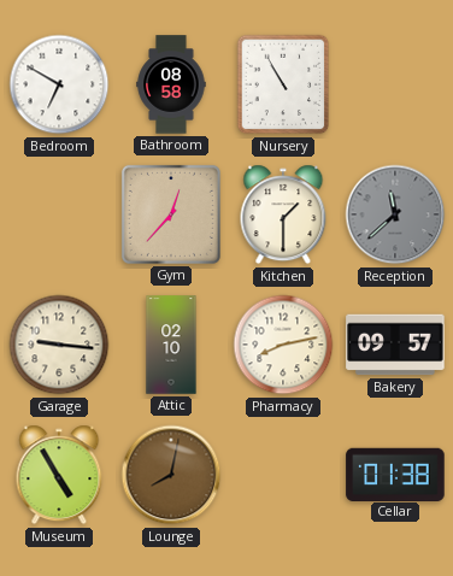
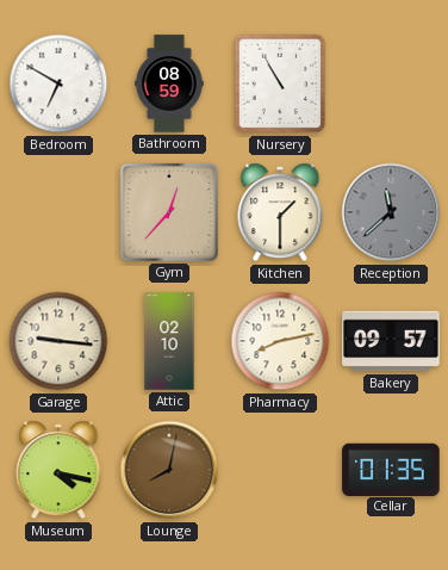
Bathroom: 08:58 -> 08:59 (169, 83)
Museum: 4:55 -> 4:17 (58, 470)
Cellar: 01:38 -> 01:35 (391, 469)
